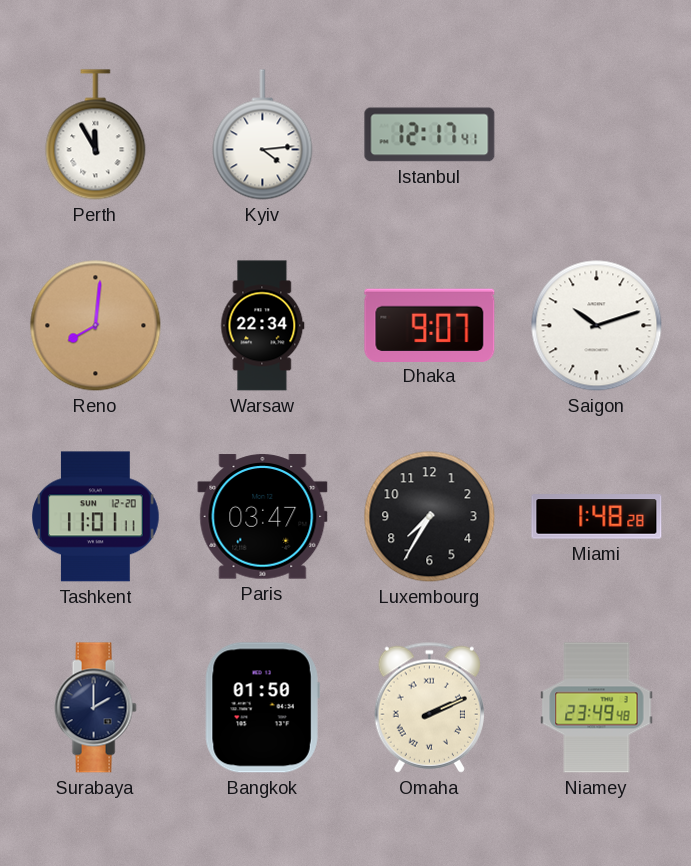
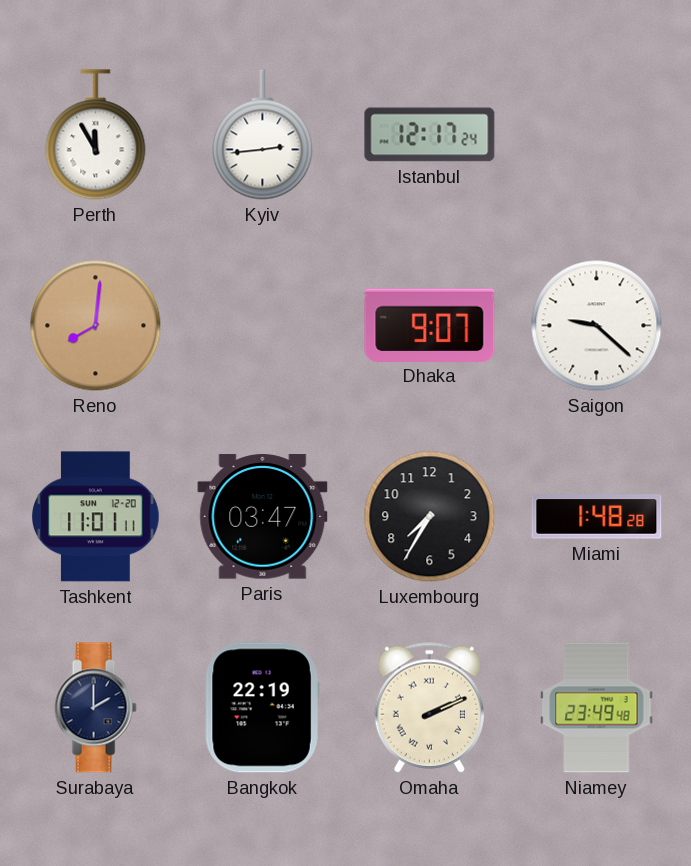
Kyiv: 4:14 -> 2:44 (263, 135)
Istanbul: 12:17:41 -> 12:17:24 (430, 135)
Warsaw: 22:34 -> none (263, 326)
Saigon: 10:12 -> 9:22 (597, 326)
Bangkok: 01:50 -> 22:19 (262, 708)
